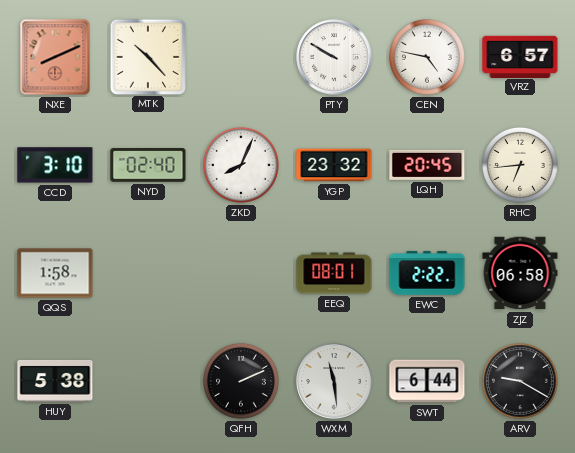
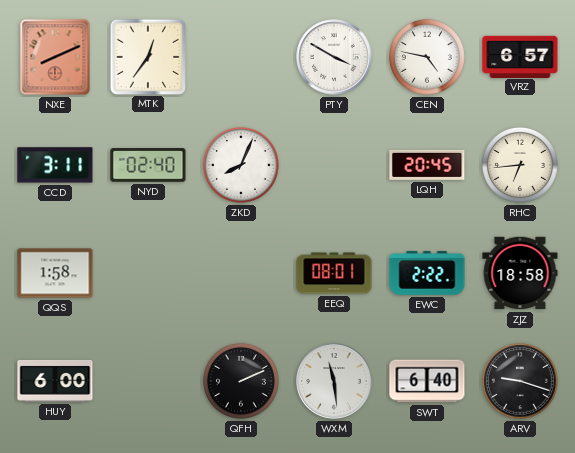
MTK: 10:23 -> 12:36 (147, 56)
PTY: 9:50 -> 3:50 (334, 57)
CCD: 3:10 -> 3:11 (55, 165)
YGP: 23:32 -> none (334, 165)
ZJZ: 06:58 -> 18:58 (520, 273)
HUY: 5:38 -> 6:00 (55, 381)
SWT: 6:44 -> 6:40 (427, 381)
ARV: 9:20 -> 9:18 (520, 381)
